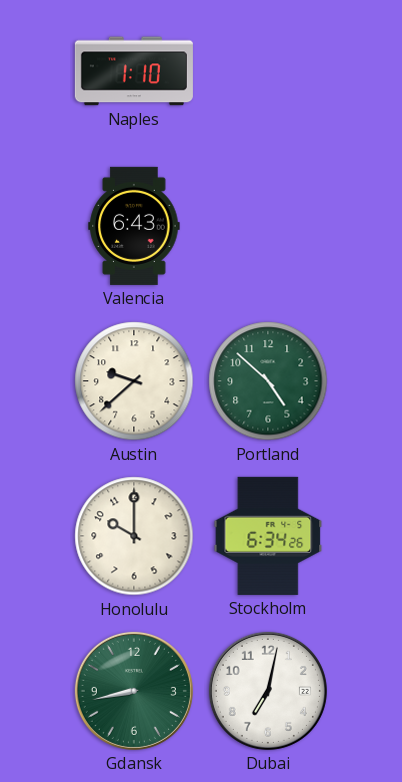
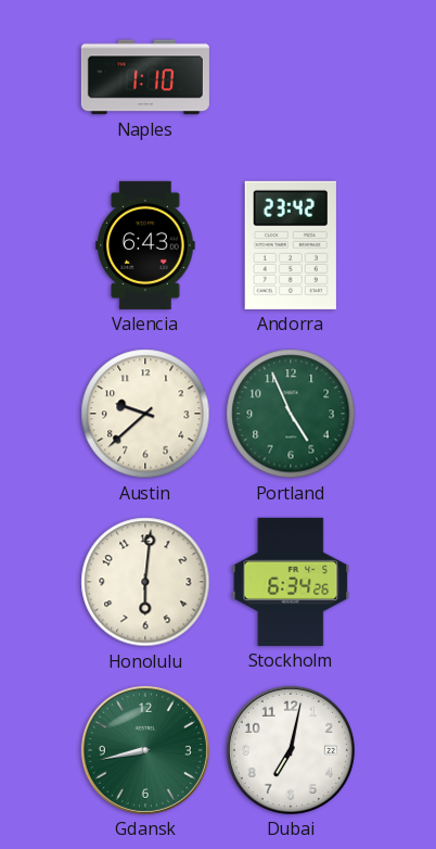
Andorra: none -> 23:42 (291, 245)
Portland: 4:52 -> 4:56 (291, 414)
Honolulu: 10:00 -> 6:01 (145, 582)
